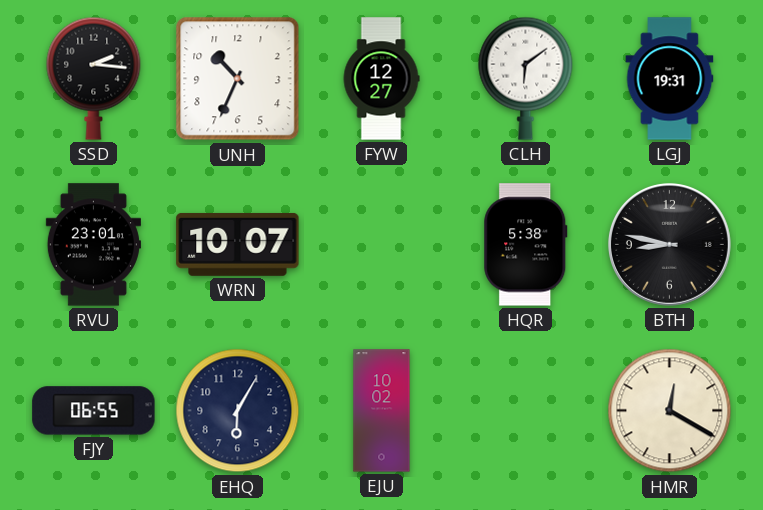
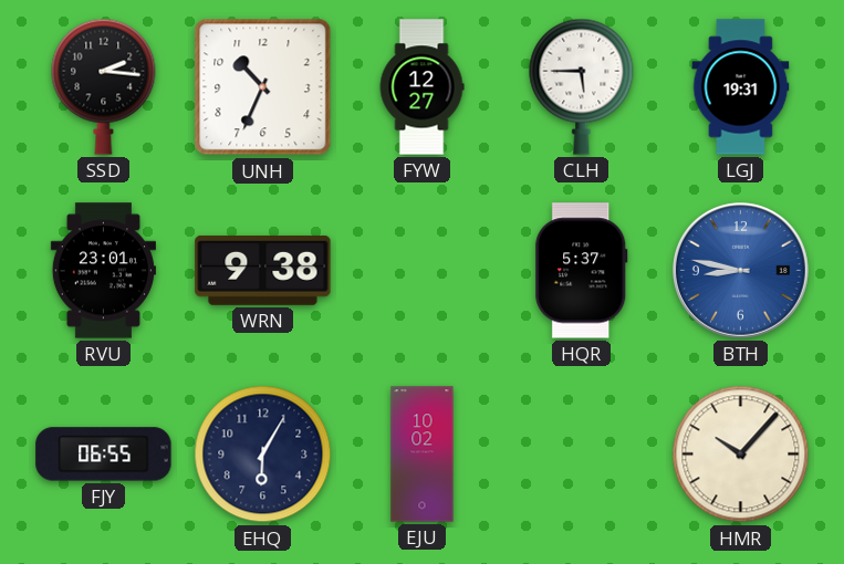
CLH: 6:09 -> 5:45 (582, 86)
WRN: 10:07 -> 9:38 (263, 270)
HQR: 5:38 -> 5:37 (582, 271)
BTH dial: black -> blue (740, 270)
HMR: 12:20 -> 10:07 (741, 455)
